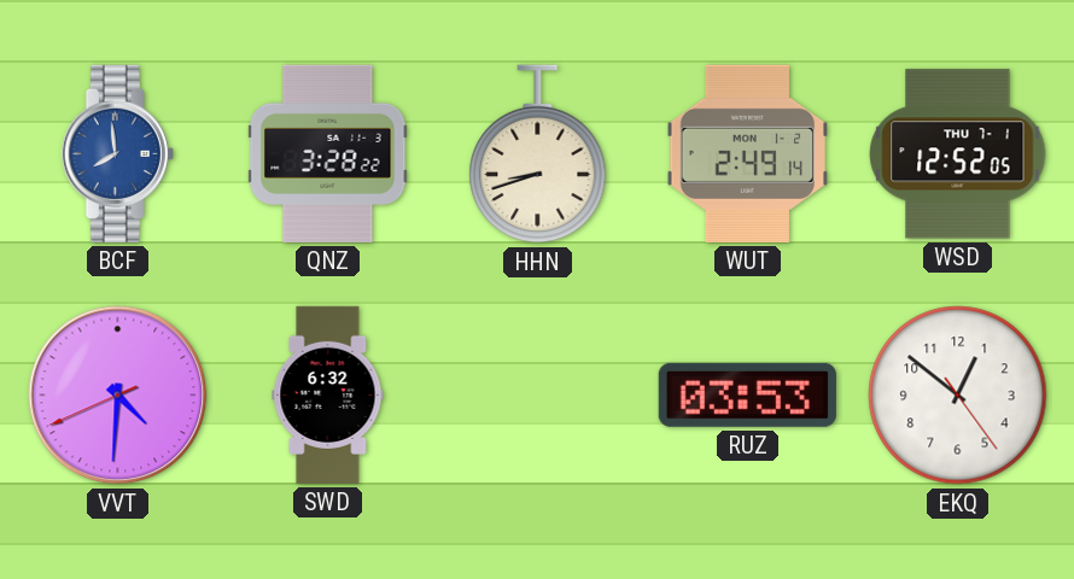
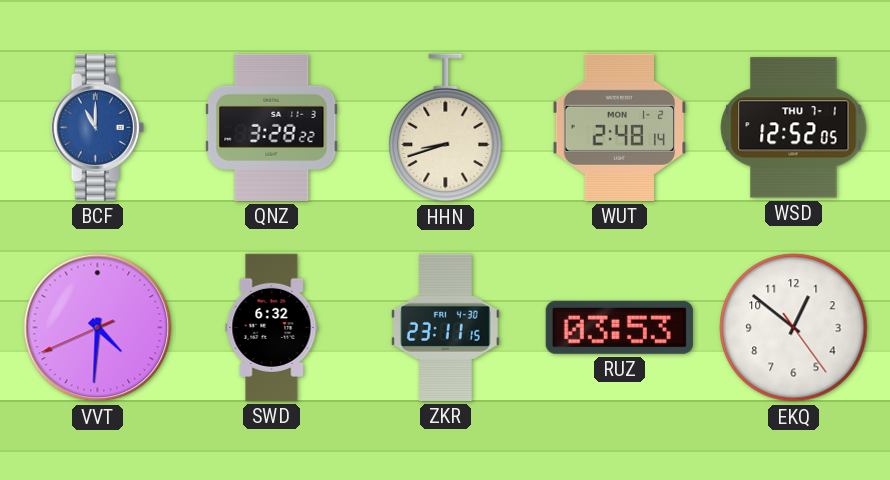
BCF: 7:59 -> 11:00 (97, 127)
WUT: 2:49 -> 2:48 (620, 127)
ZKR: none -> 23:11 (445, 327)
